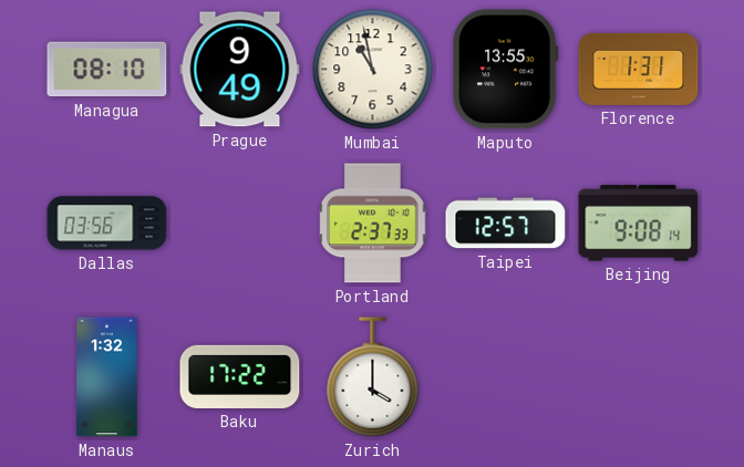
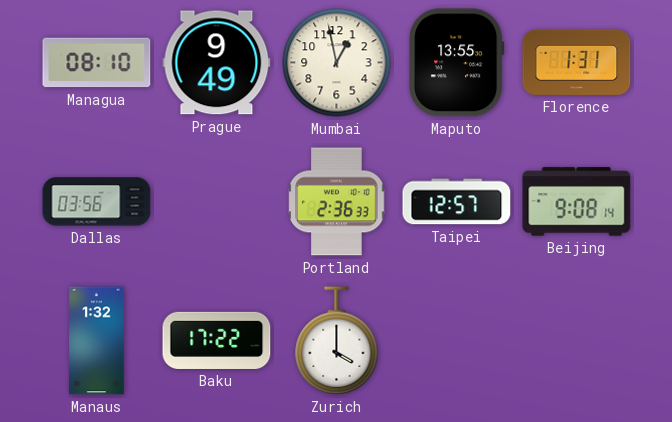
Mumbai: 10:58 -> 12:58 (337, 63)
Portland: 2:37 -> 2:36 (337, 202)
